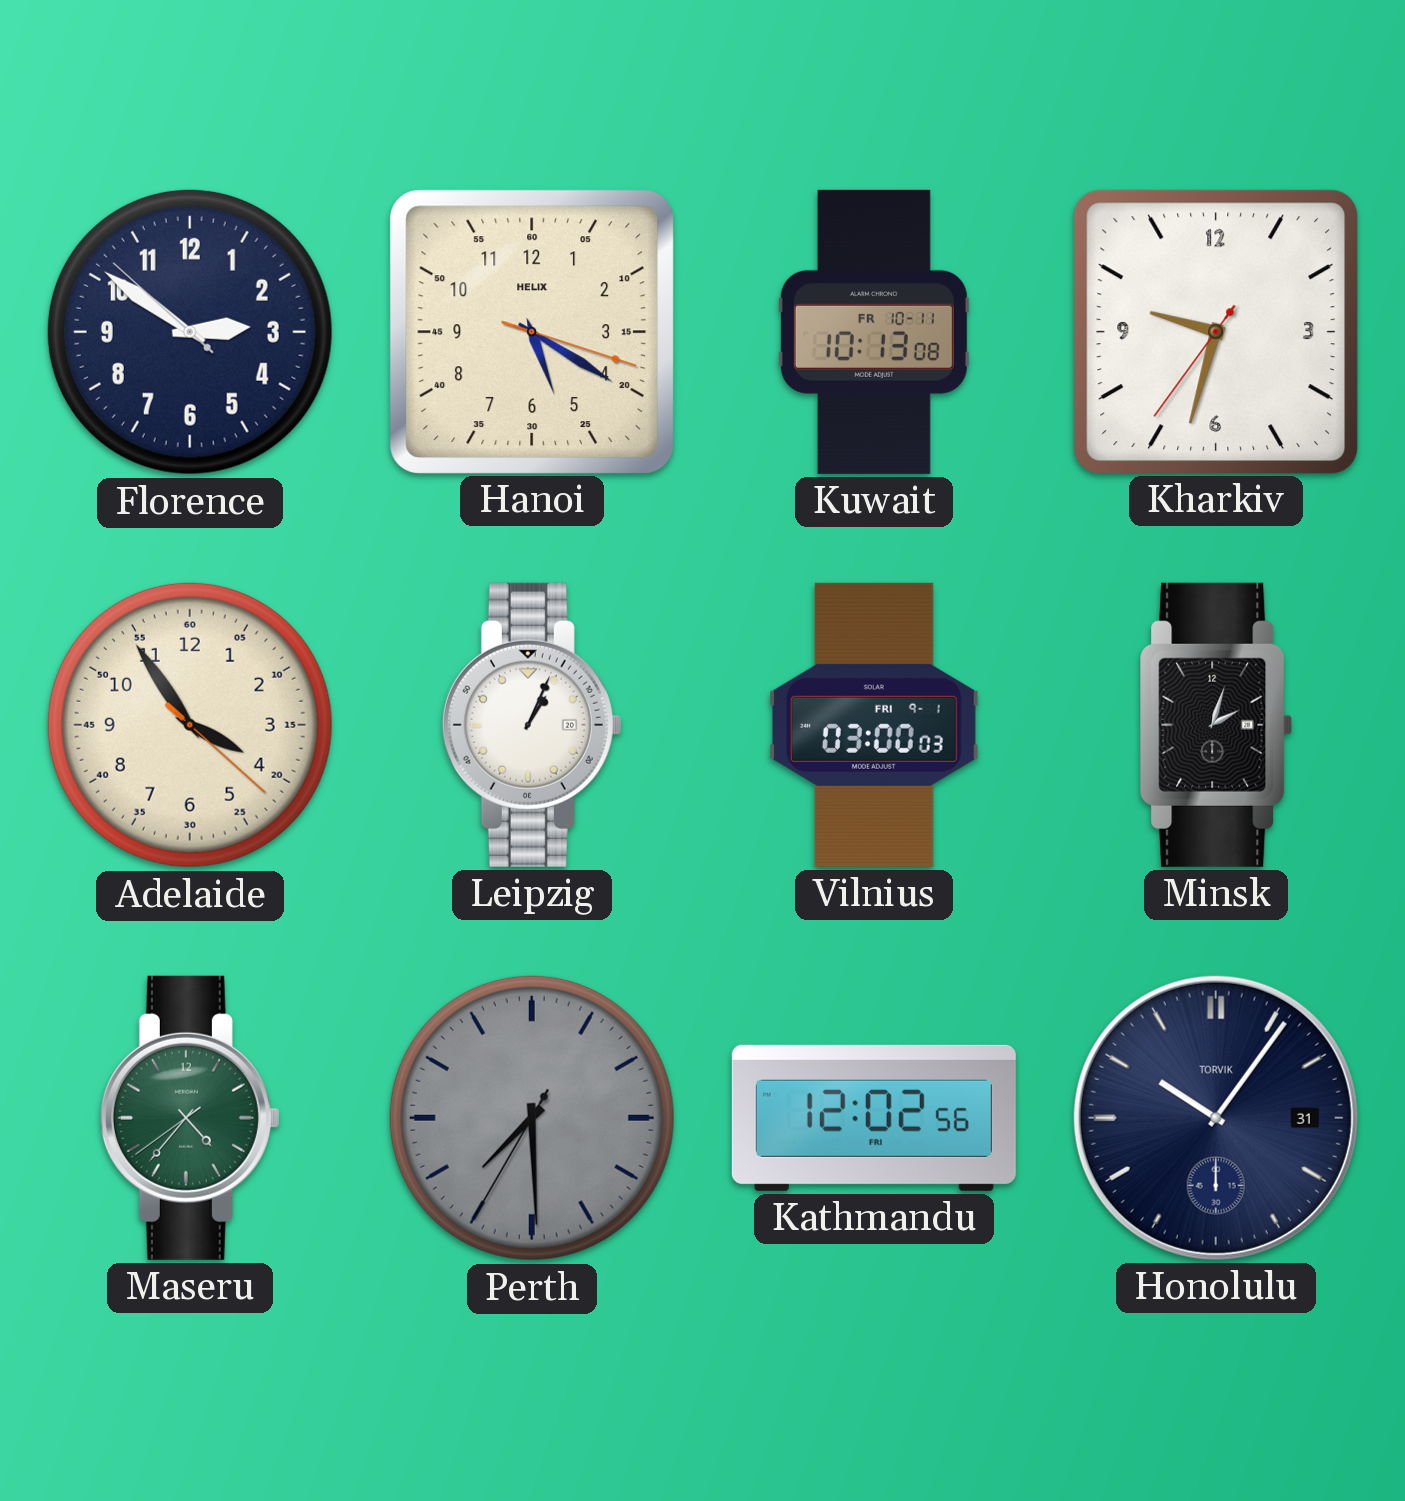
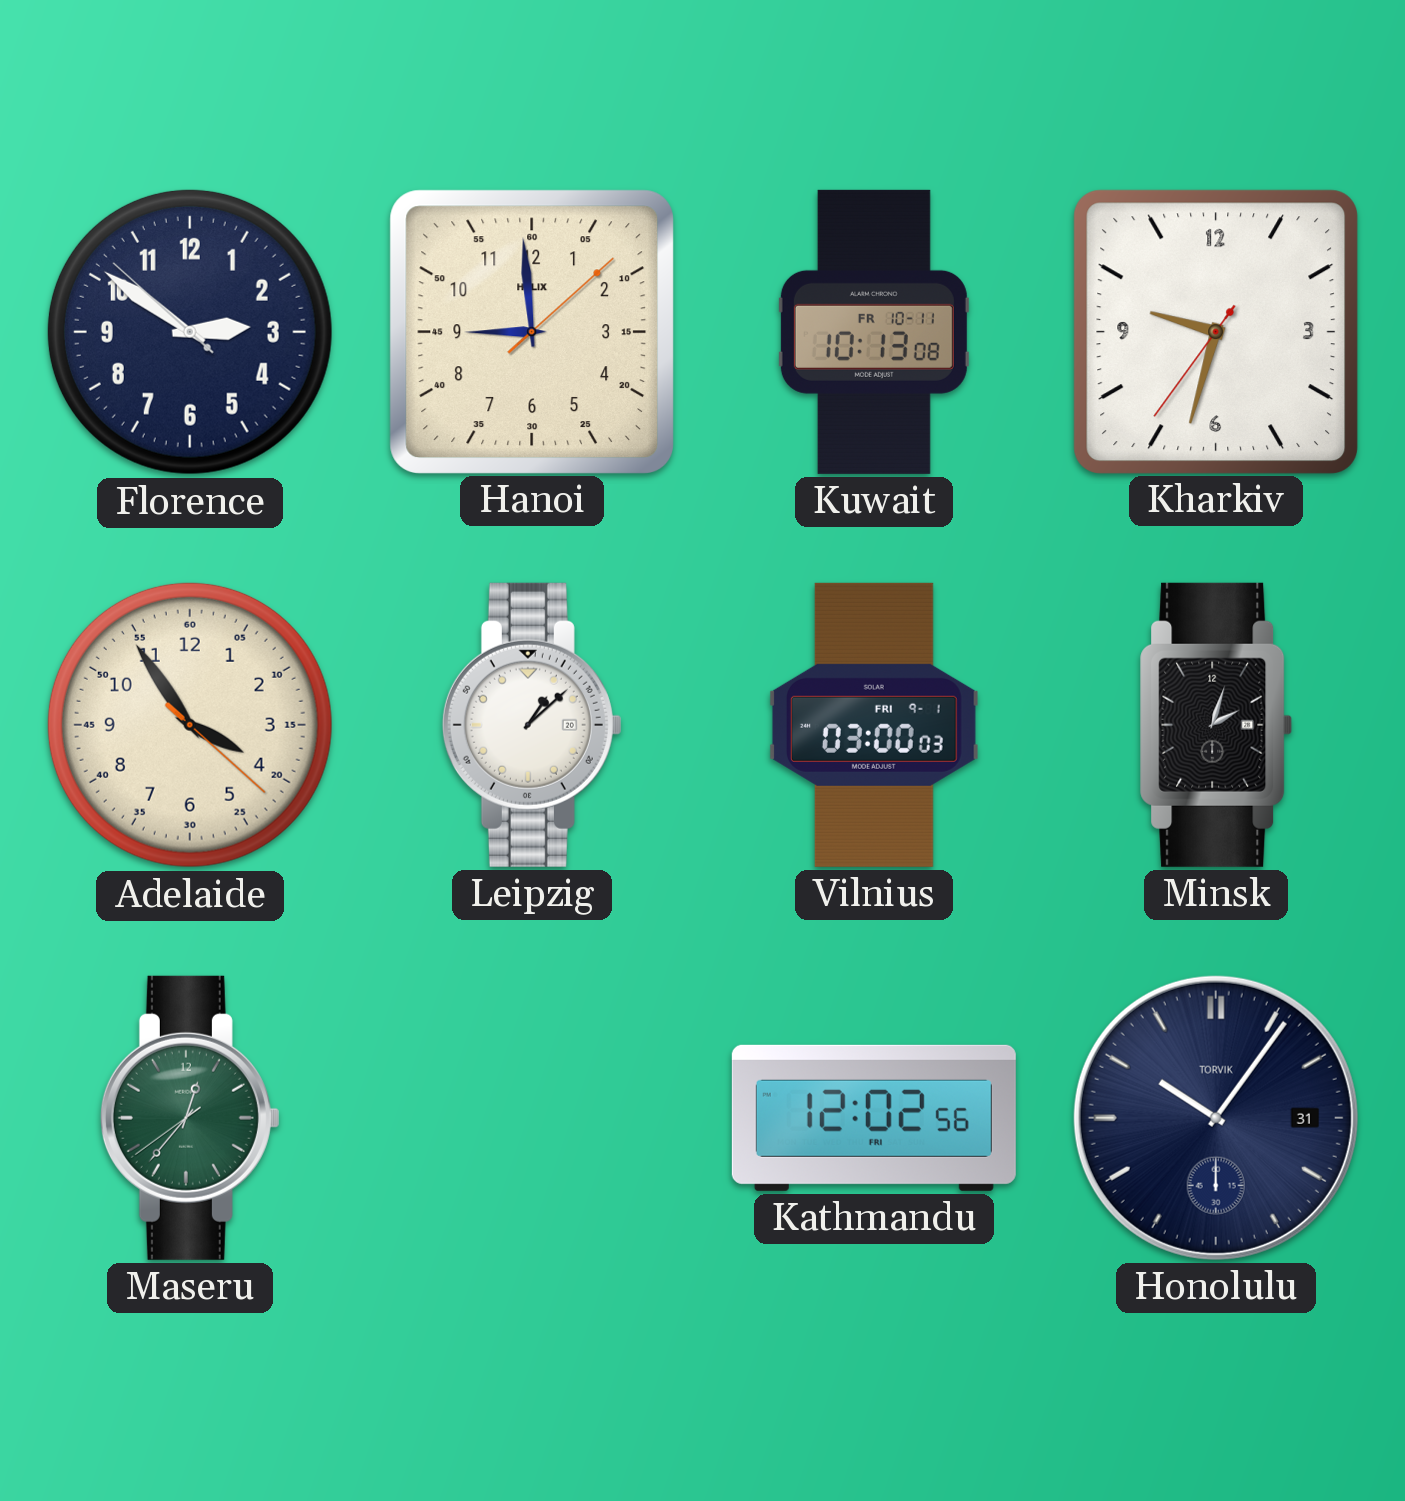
Hanoi: 5:20 -> 8:59 (531, 331)
Leipzig: 1:04 -> 1:08 (532, 725)
Maseru: 4:36 -> 12:36 (190, 1118)
Perth: 7:29 -> none (532, 1118)
